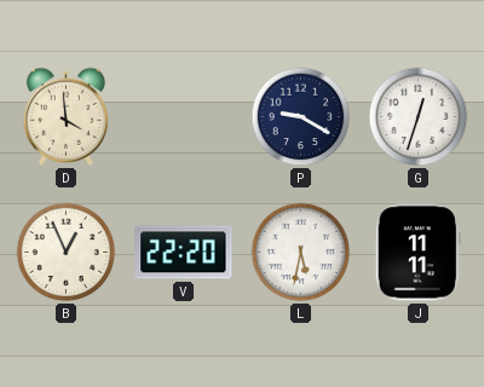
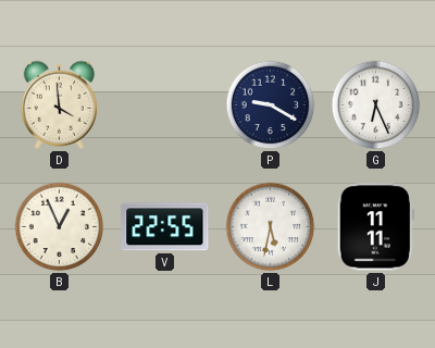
G: 12:33 -> 6:26 (376, 105)
V: 22:20 -> 22:55 (165, 227)
